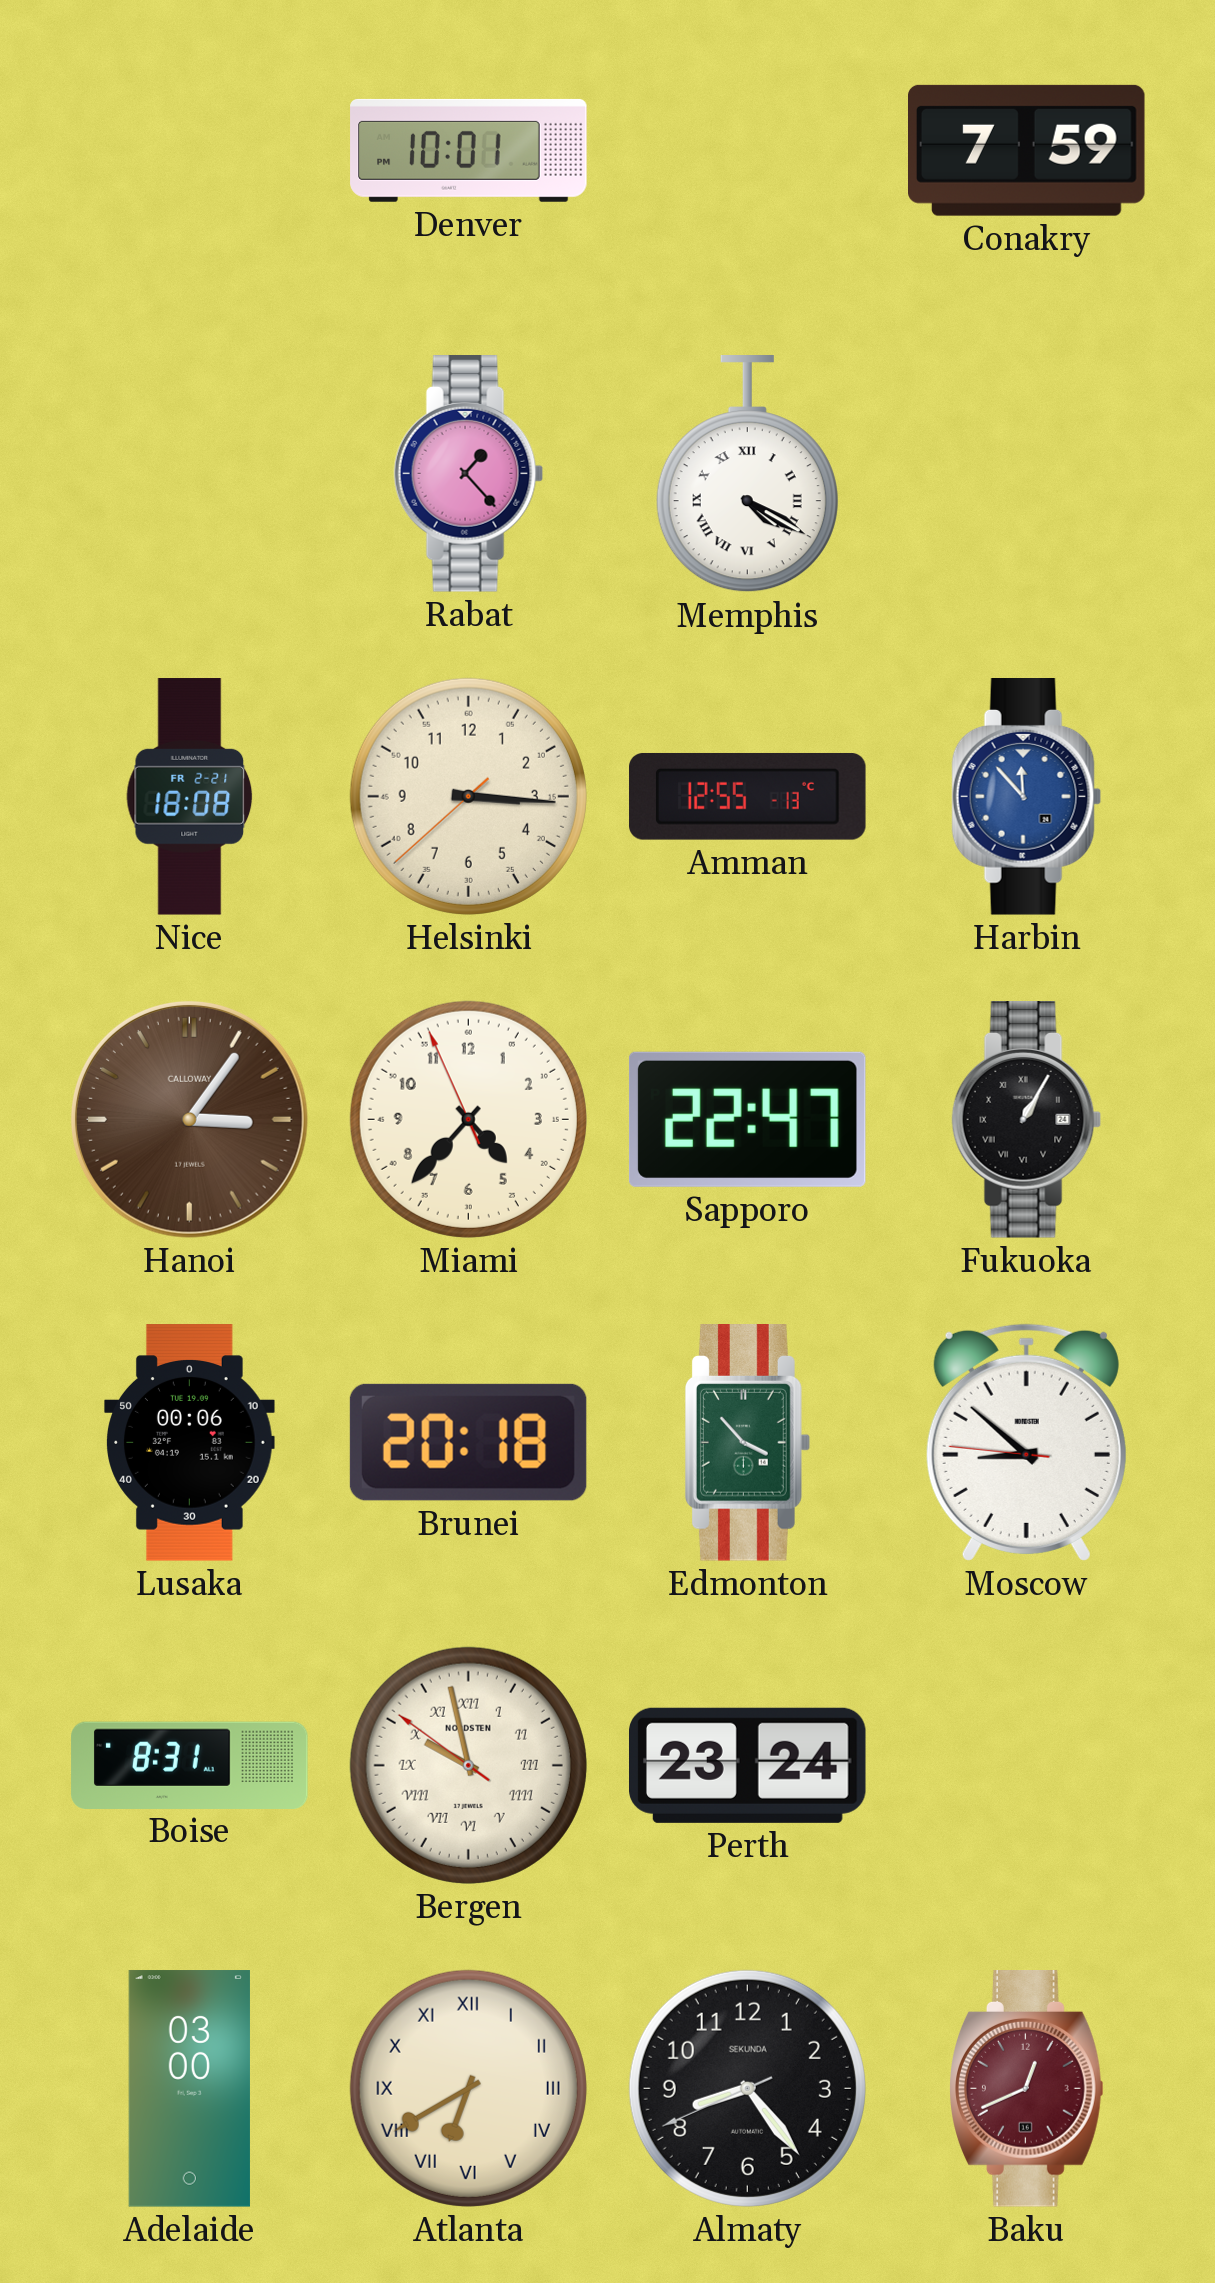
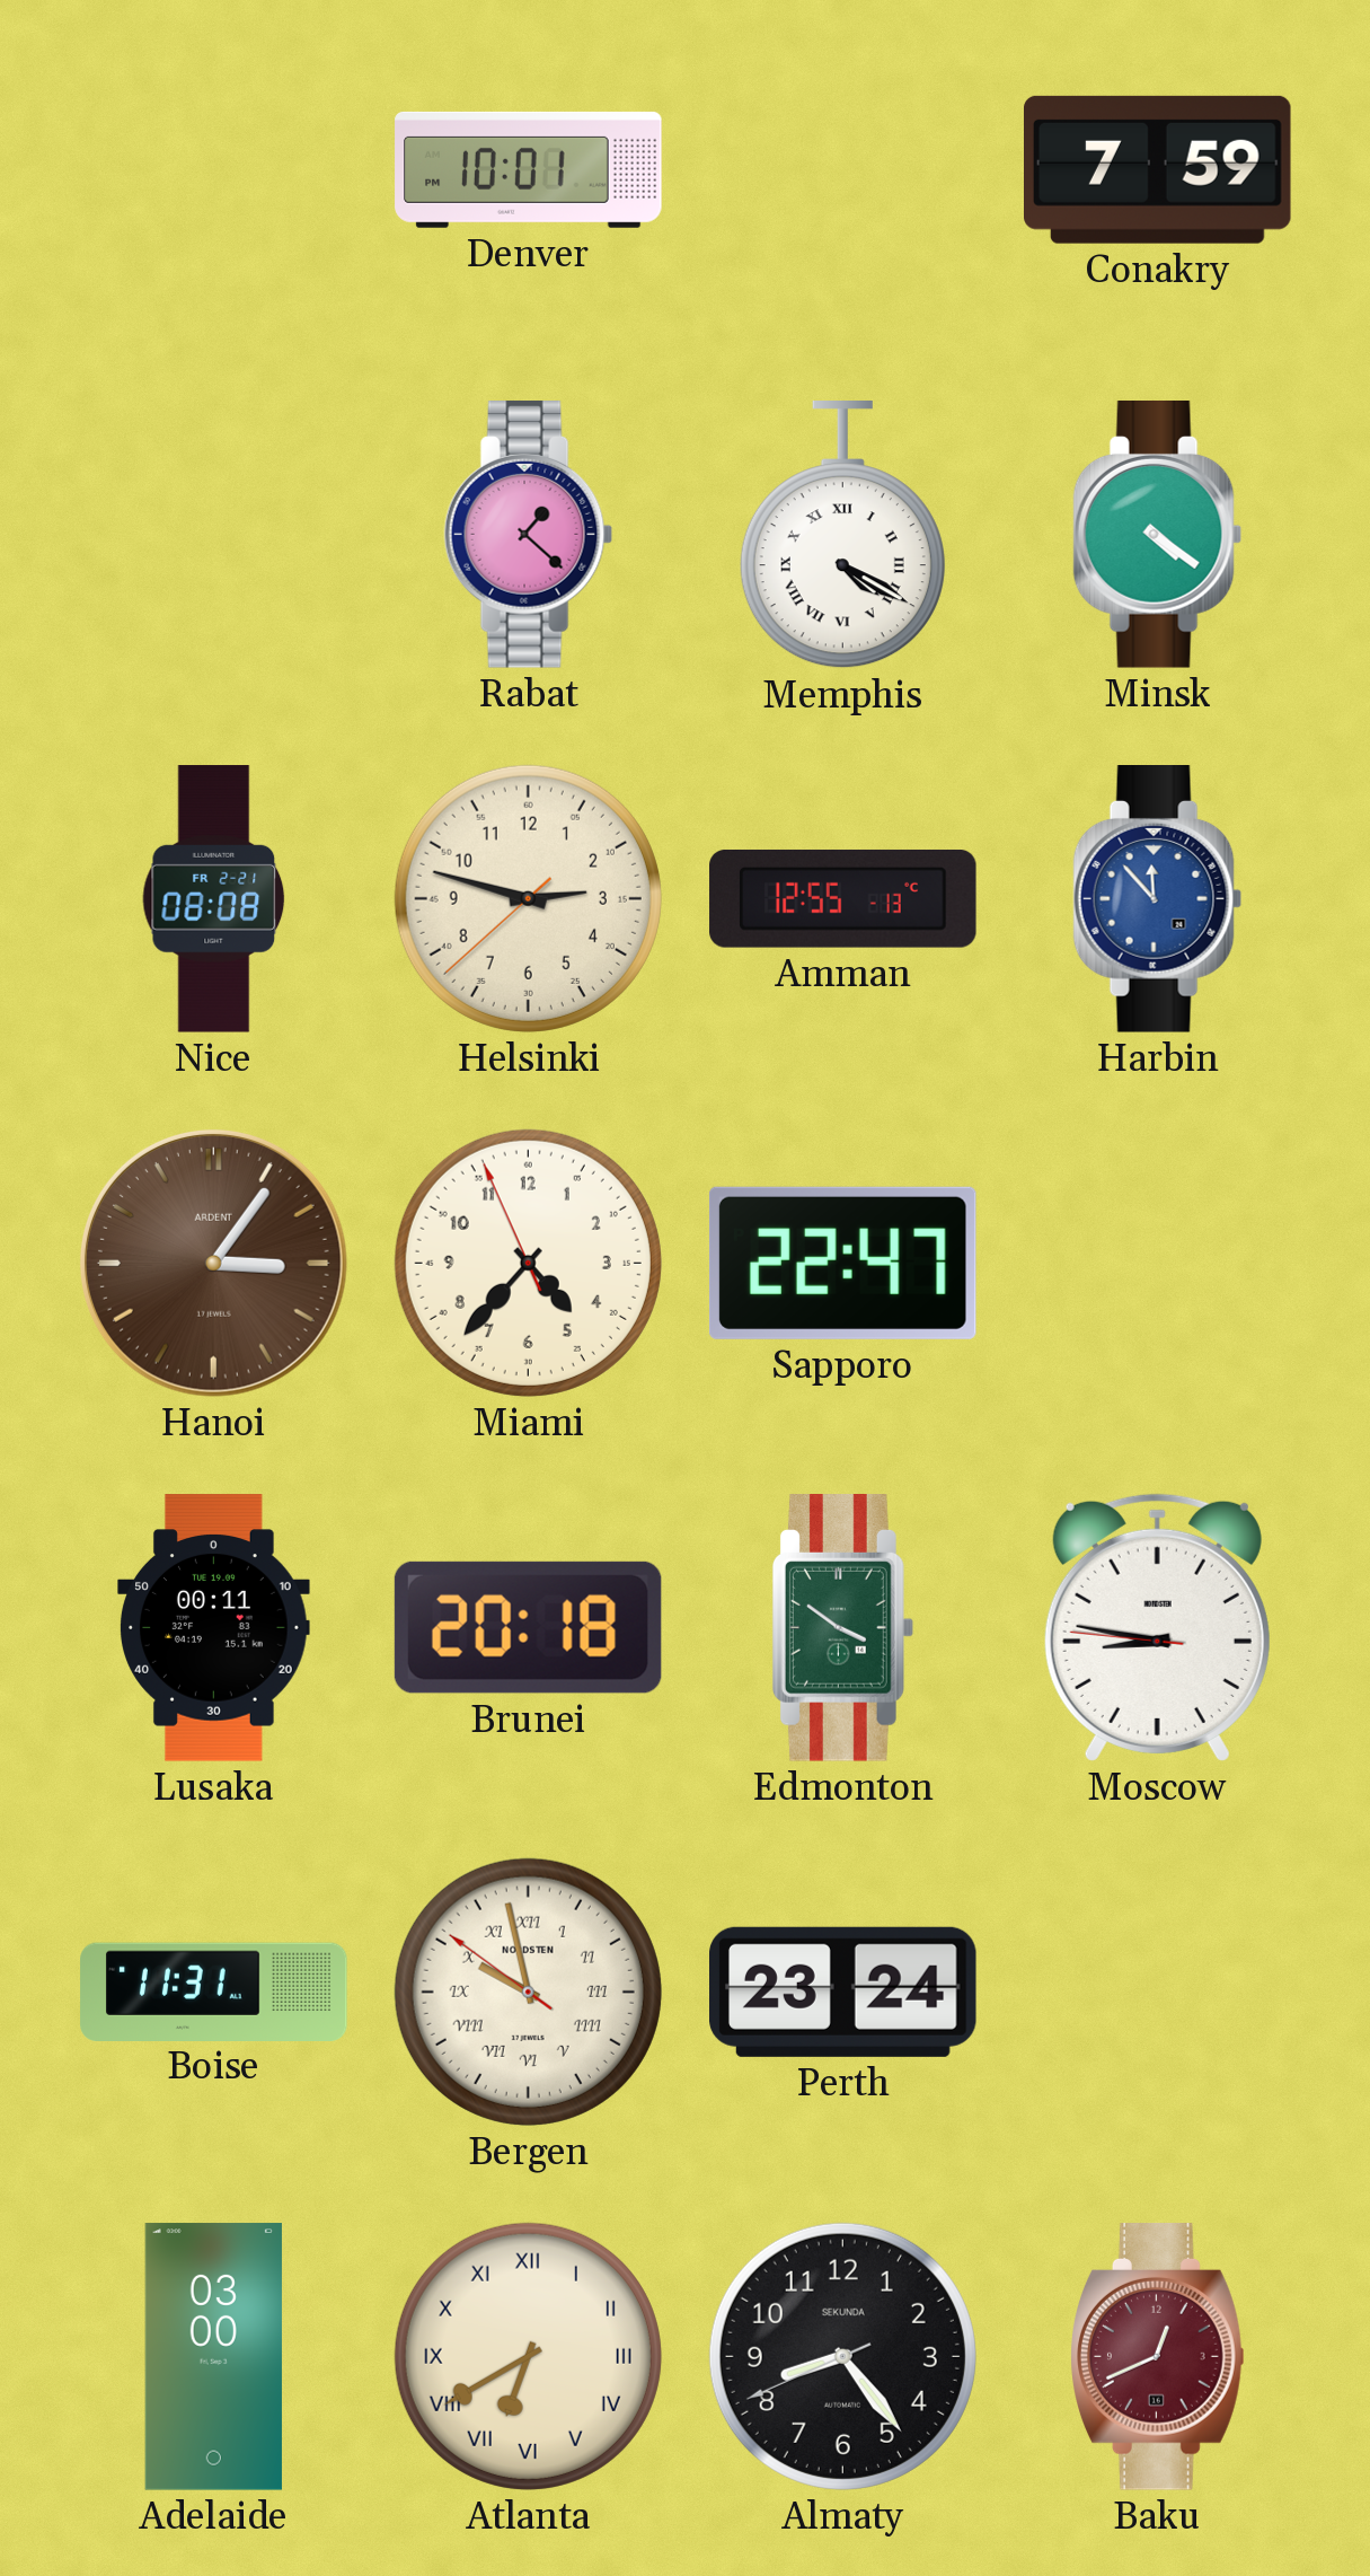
Rabat: 1:23 -> 1:22 (529, 535)
Minsk: none -> 4:21 (1158, 535)
Nice: 18:08 -> 08:08 (214, 899)
Helsinki: 3:15 -> 2:47 (528, 898)
Hanoi brand: CALLOWAY -> ARDENT (213, 1263)
Fukuoka: 1:05 -> none (1027, 1120)
Lusaka: 00:06 -> 00:11 (214, 1628)
Edmonton: 3:53 -> 3:51 (842, 1628)
Moscow: 8:51 -> 8:46 (1157, 1627)
Boise: 8:31 -> 11:31 (214, 1992)
